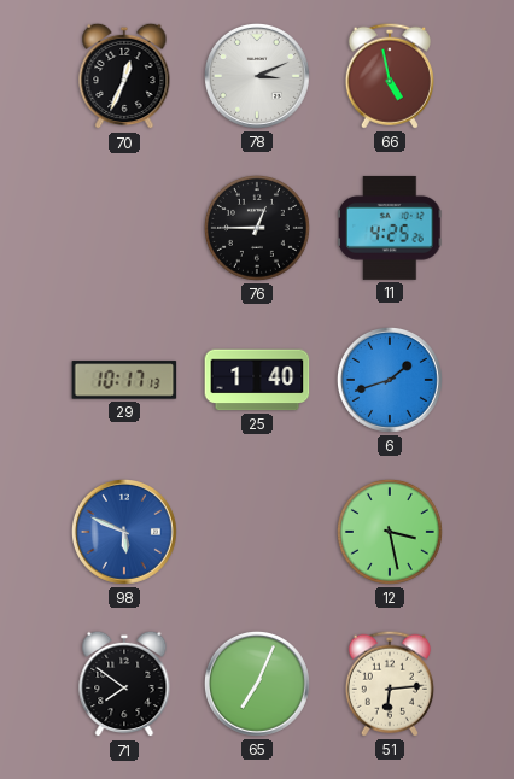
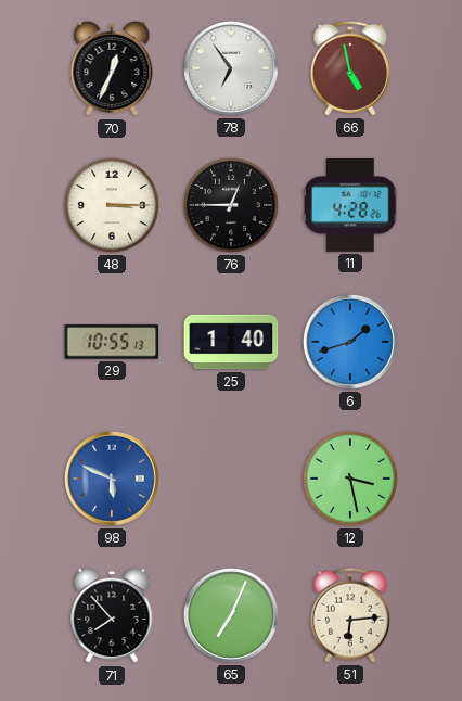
78: 3:11 -> 6:54 (231, 68)
48: none -> 3:15 (112, 205)
11: 4:25 -> 4:28 (351, 205)
29: 10:17 -> 10:55 (112, 342)
71: 7:51 -> 7:53 (112, 615)
